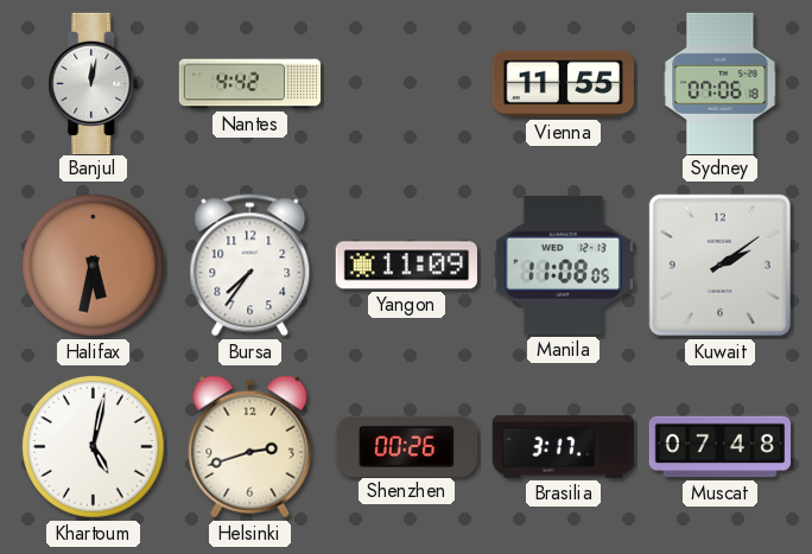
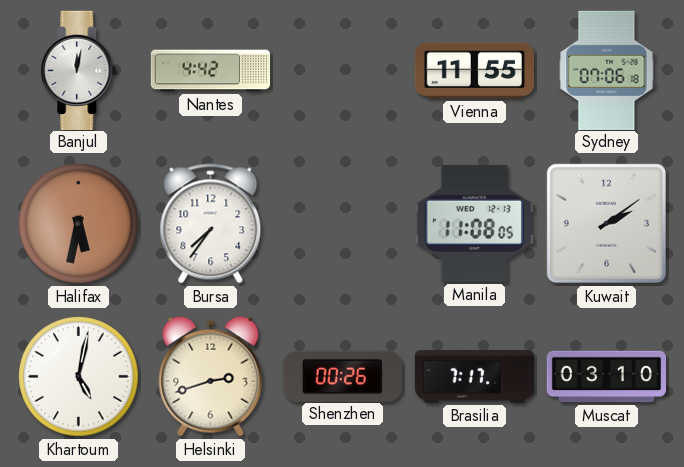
Yangon: 11:09 -> none (406, 266)
Brasilia: 3:17 -> 7:17 (475, 377)
Muscat: 07:48 -> 03:10 (606, 377)
